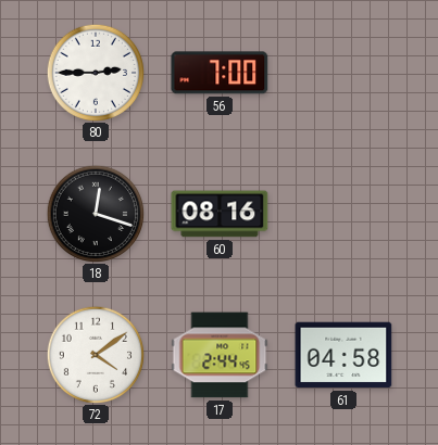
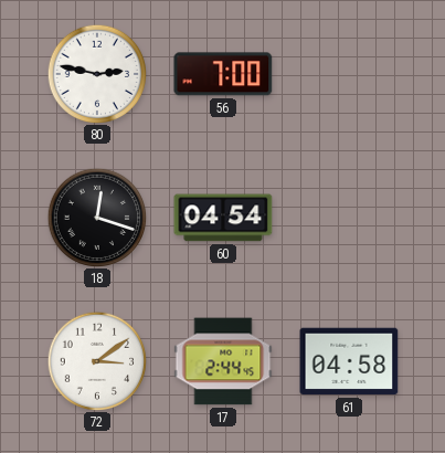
80: 2:45 -> 2:47 (96, 73)
60: 08:16 -> 04:54 (223, 218)
72: 4:09 -> 3:09 (96, 360)
